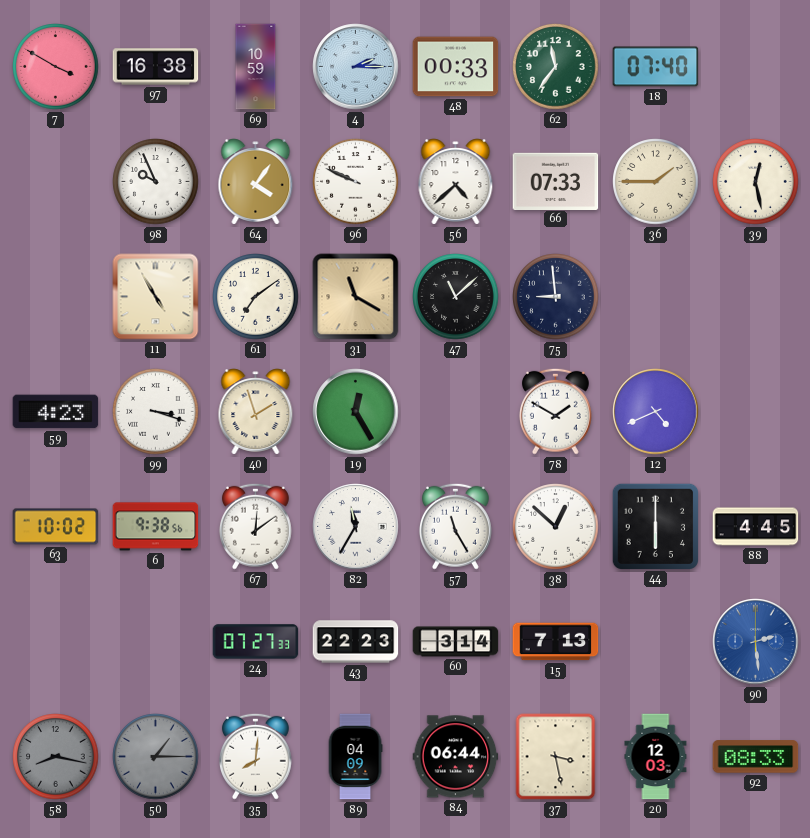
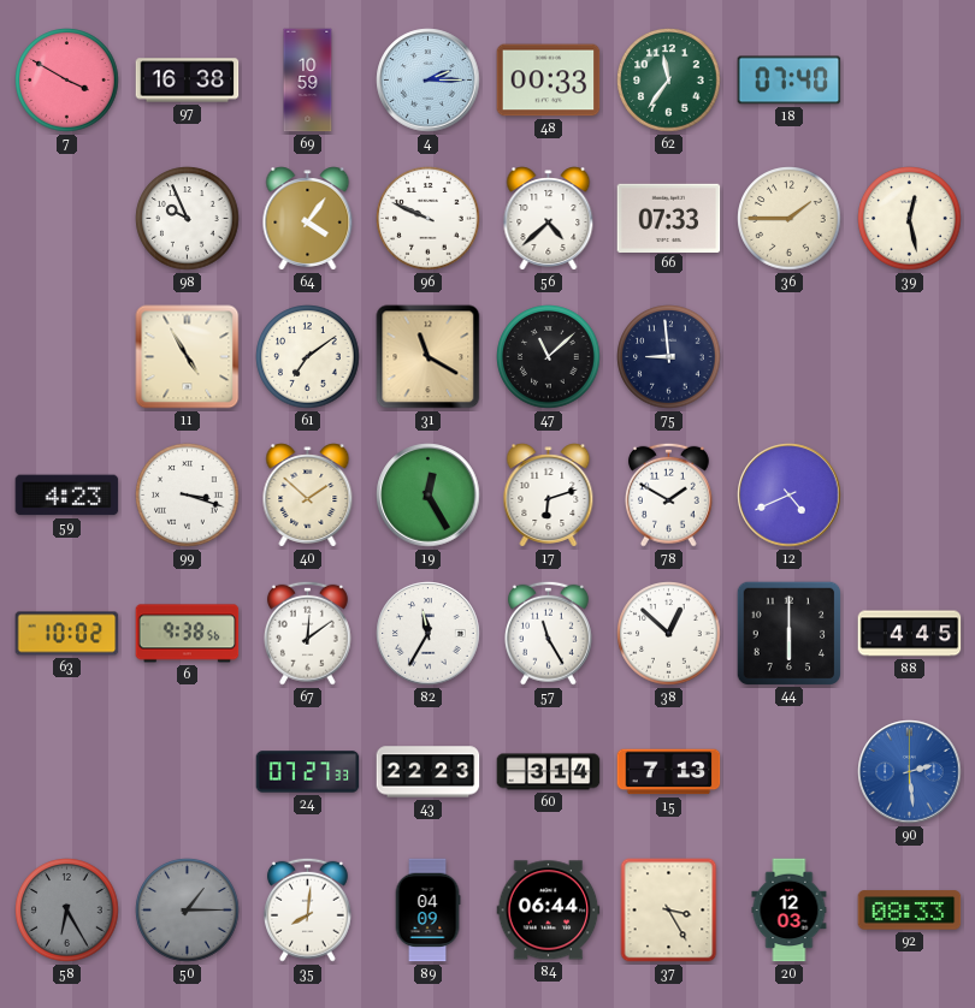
40: 1:57 -> 1:52 (308, 496)
17: none -> 6:12 (549, 496)
58: 8:17 -> 6:25 (67, 911)
37: 3:28 -> 3:25 (669, 911)
